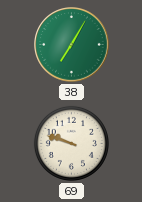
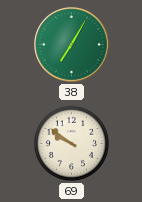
69: 9:48 -> 9:51 (71, 143)
